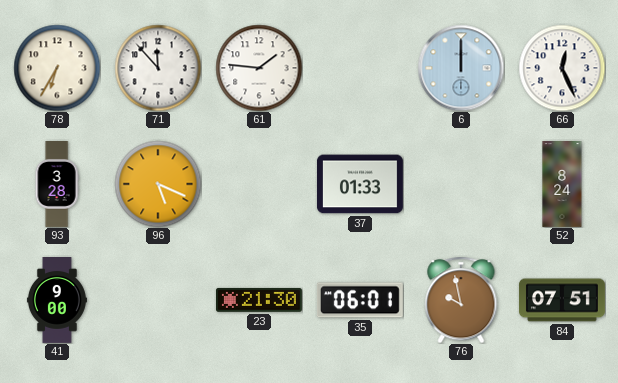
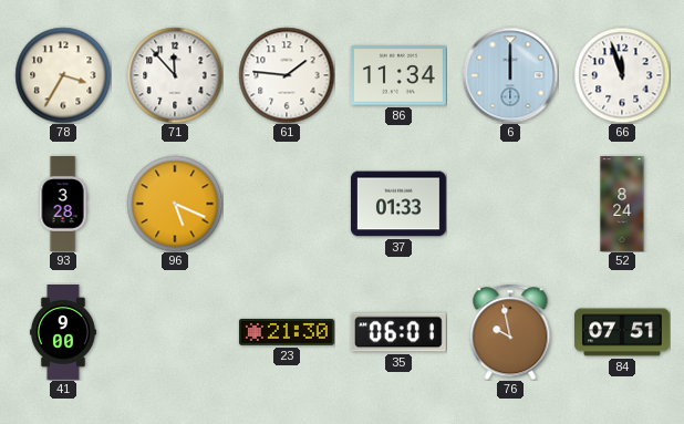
78: 6:35 -> 3:35 (63, 75)
86: none -> 11:34 (398, 75)
66: 12:26 -> 11:57 (622, 75)
